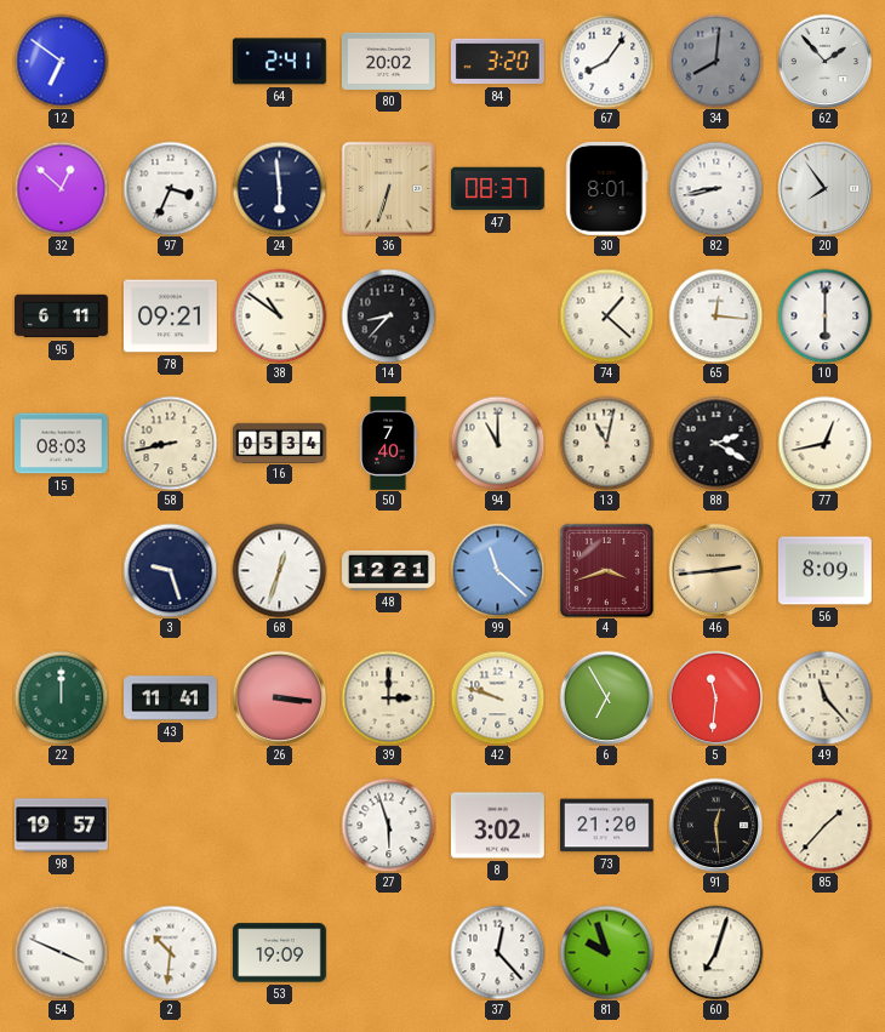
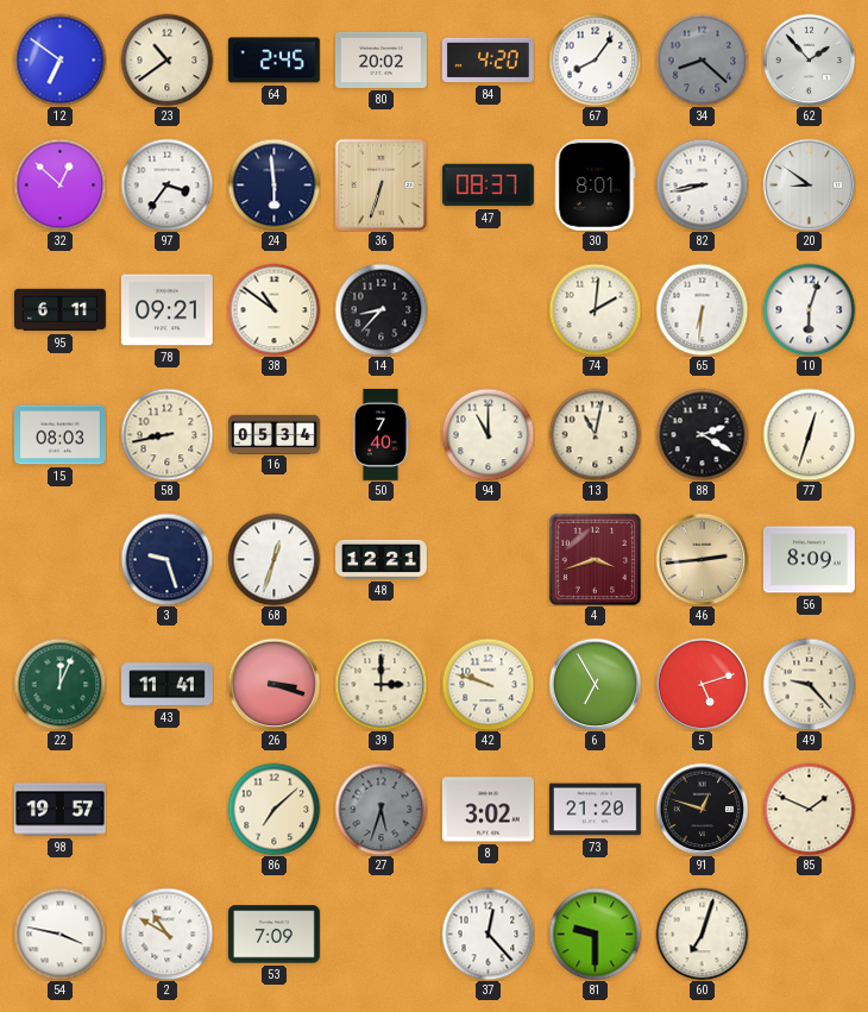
23: none -> 10:39 (166, 59)
64: 2:41 -> 2:45 (273, 61)
84: 3:20 -> 4:20 (488, 61)
34: 8:01 -> 8:22 (702, 59)
97: 3:34 -> 3:36 (166, 184)
20: 7:54 -> 8:51 (809, 184)
74: 1:22 -> 2:01 (595, 309)
65: 12:16 -> 6:31 (702, 309)
10: 6:00 -> 6:03 (809, 309)
77: 12:43 -> 12:33 (809, 434)
99: 11:22 -> none (497, 570)
22: 12:00 -> 12:04 (59, 684)
26: 3:16 -> 3:18 (273, 684)
5: 11:31 -> 5:12 (702, 684)
49: 11:23 -> 9:23 (809, 684)
86: none -> 7:08 (273, 809)
27: 5:57 -> 5:33 (380, 809)
27 dial: white -> grey (380, 809)
91: 12:29 -> 12:48 (702, 809)
85: 1:37 -> 1:49 (809, 809)
54: 3:49 -> 3:47 (59, 934)
2: 10:31 -> 10:50 (166, 934)
53: 19:09 -> 7:09 (273, 935)
81: 9:57 -> 9:30 (595, 934)
